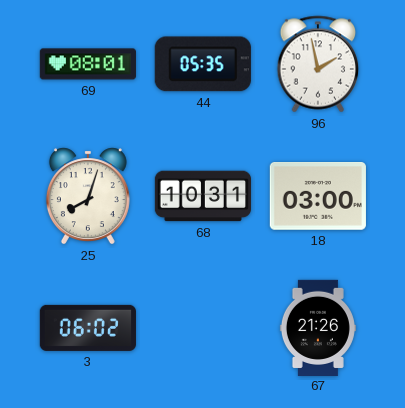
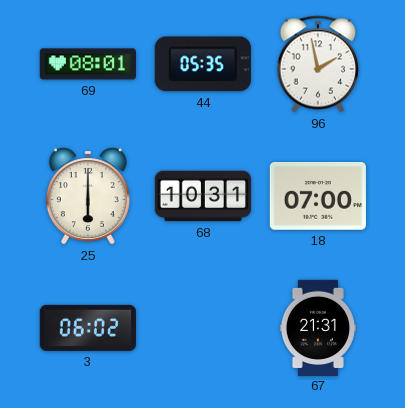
25: 8:03 -> 6:00 (88, 196)
18: 03:00 -> 07:00 (318, 197)
67: 21:26 -> 21:31 (318, 327)
